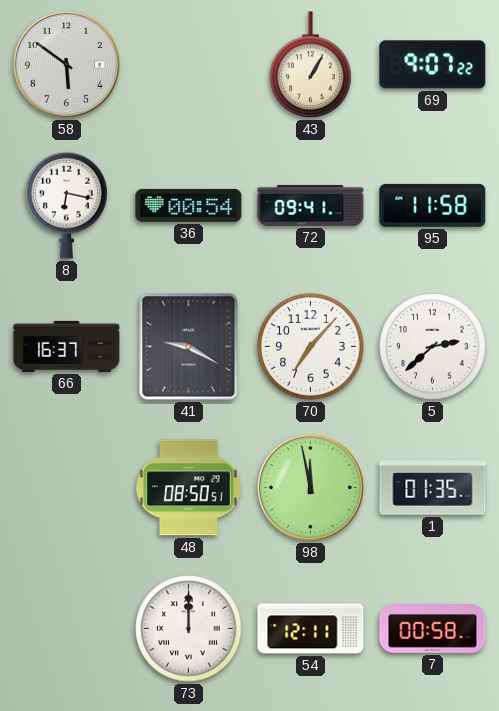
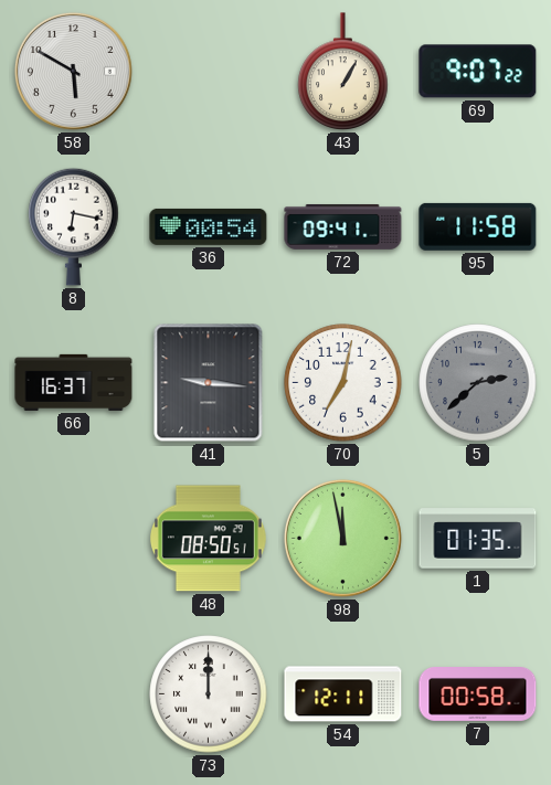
58: 5:51 -> 5:50 (73, 71)
41: 9:20 -> 9:16 (209, 383)
70: 7:07 -> 7:02 (343, 383)
5 dial: white -> grey (478, 383)
